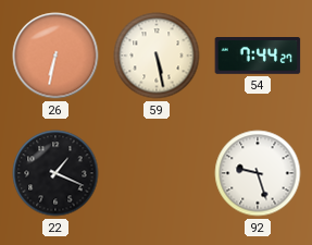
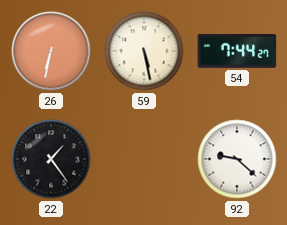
22: 1:19 -> 1:24 (51, 159)
92: 9:27 -> 9:22 (237, 159)
